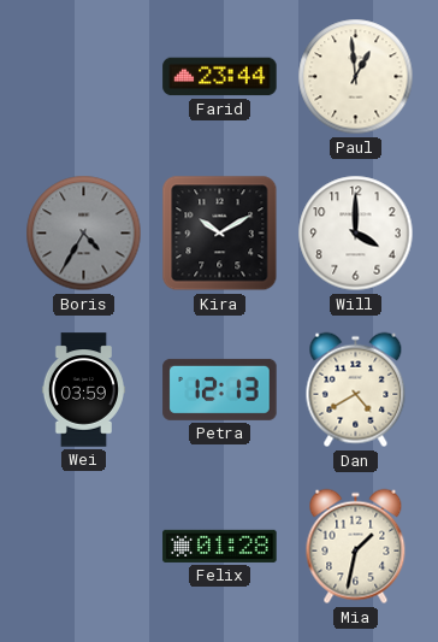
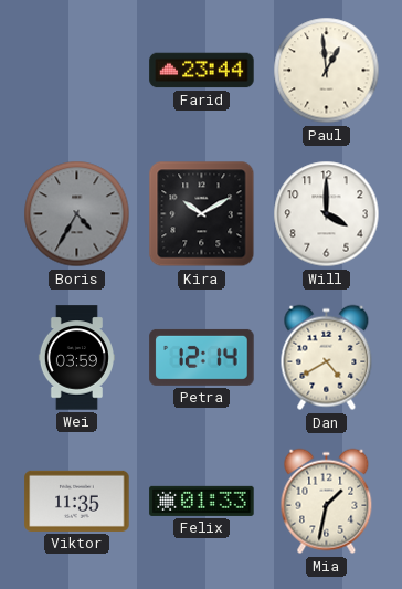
Petra: 12:13 -> 12:14 (202, 357)
Viktor: none -> 11:35 (77, 501)
Felix: 01:28 -> 01:33 (202, 501)
